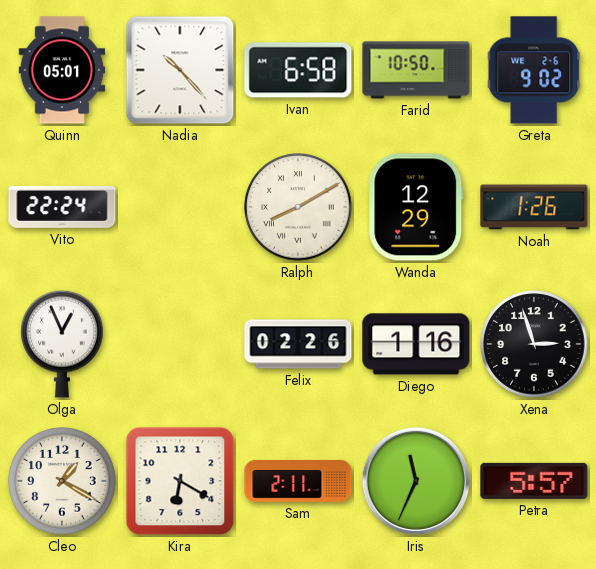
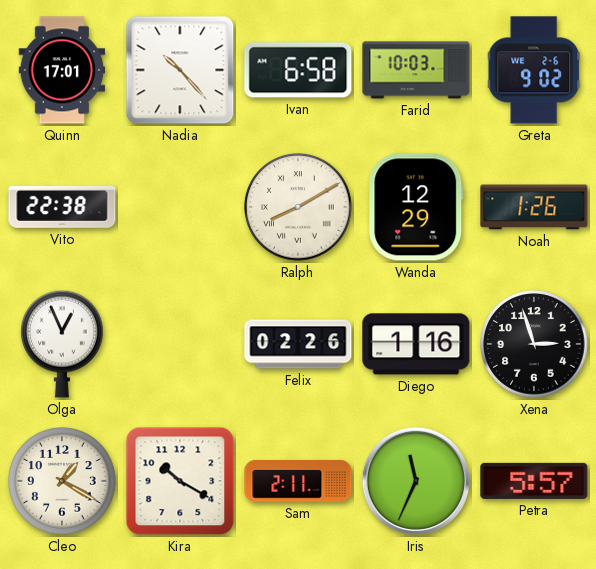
Quinn: 05:01 -> 17:01 (62, 70)
Farid: 10:50 -> 10:03 (416, 70)
Vito: 22:24 -> 22:38 (62, 207)
Kira: 6:20 -> 10:20 (180, 481)
